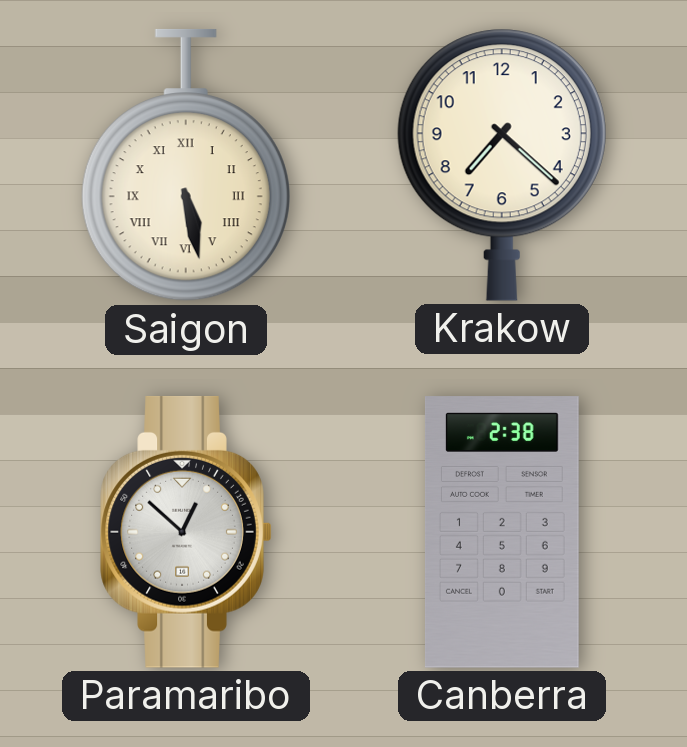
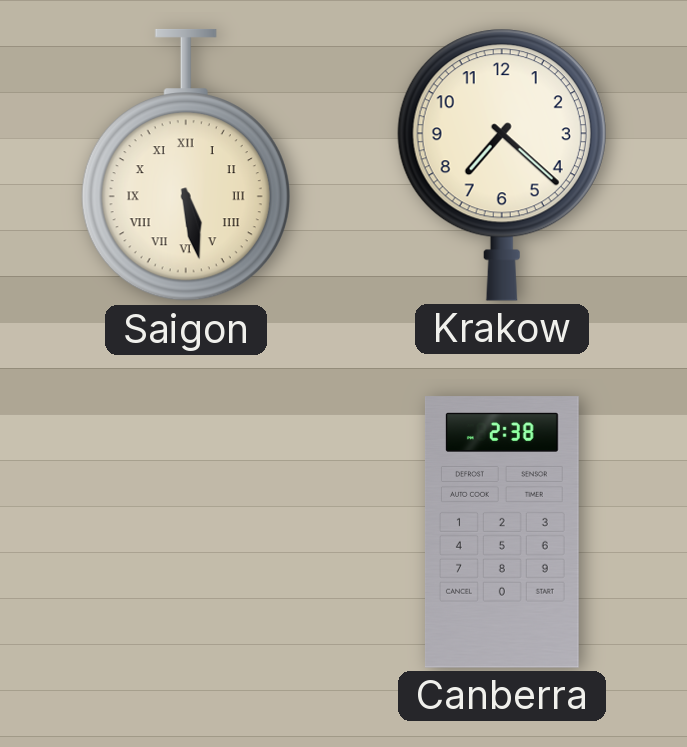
Paramaribo: 12:52 -> none (186, 533)
